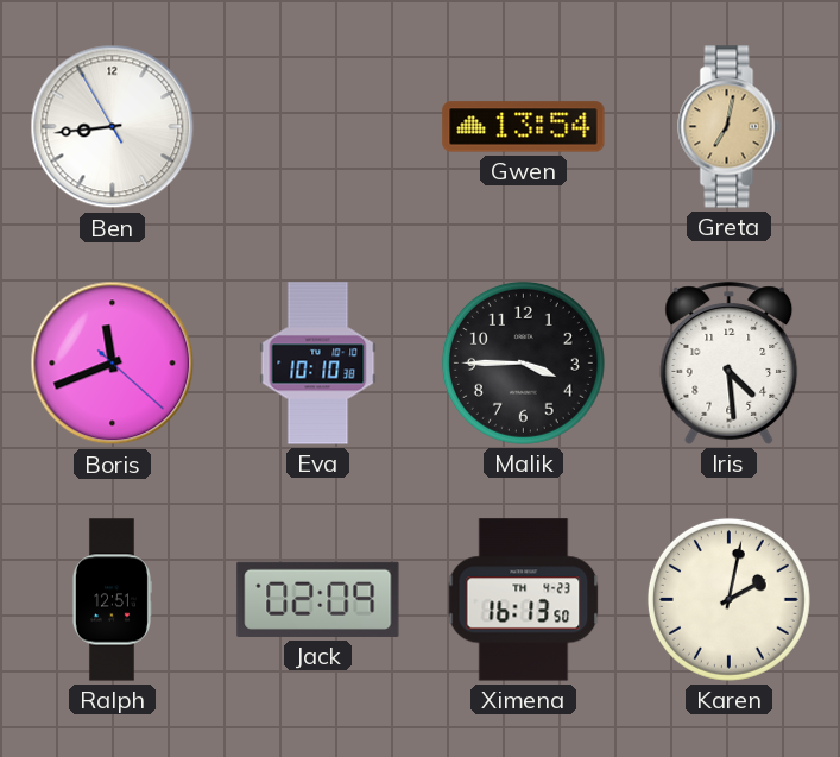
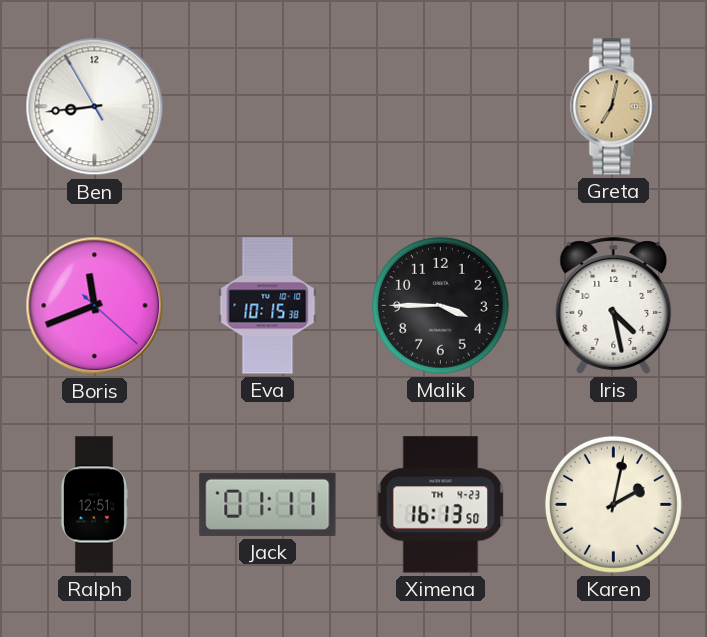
Gwen: 13:54 -> none (524, 127)
Eva: 10:10 -> 10:15 (268, 306)
Iris: 4:29 -> 4:28 (614, 306)
Jack: 02:09 -> 01:11 (268, 504)
